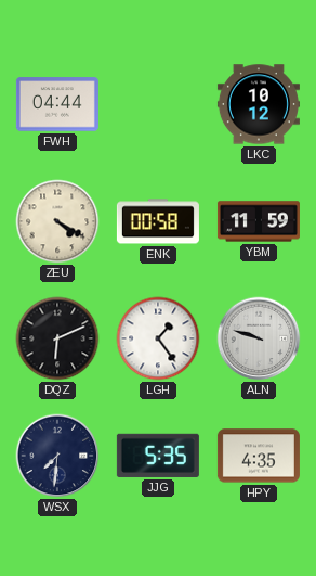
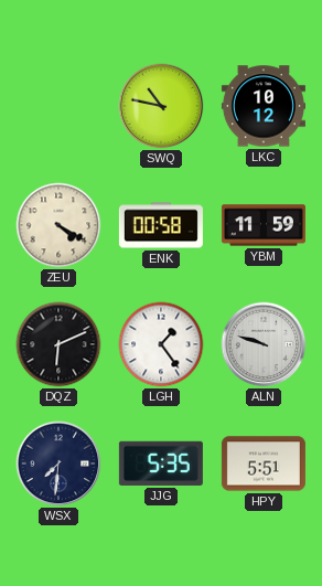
FWH: 04:44 -> none (57, 104)
SWQ: none -> 10:47 (161, 106)
HPY: 4:35 -> 5:51 (264, 464)
